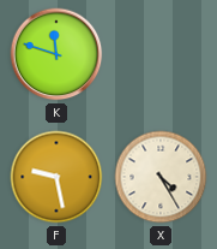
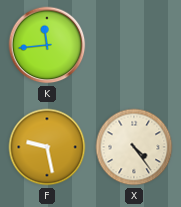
K: 11:48 -> 11:44 (47, 45)
X: 4:25 -> 4:24 (134, 147)
